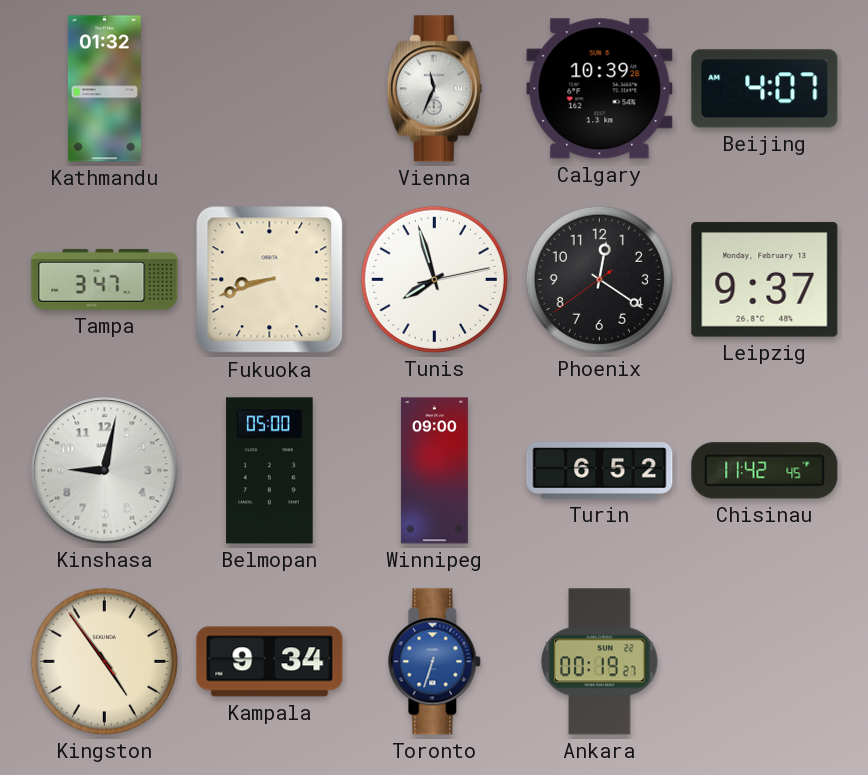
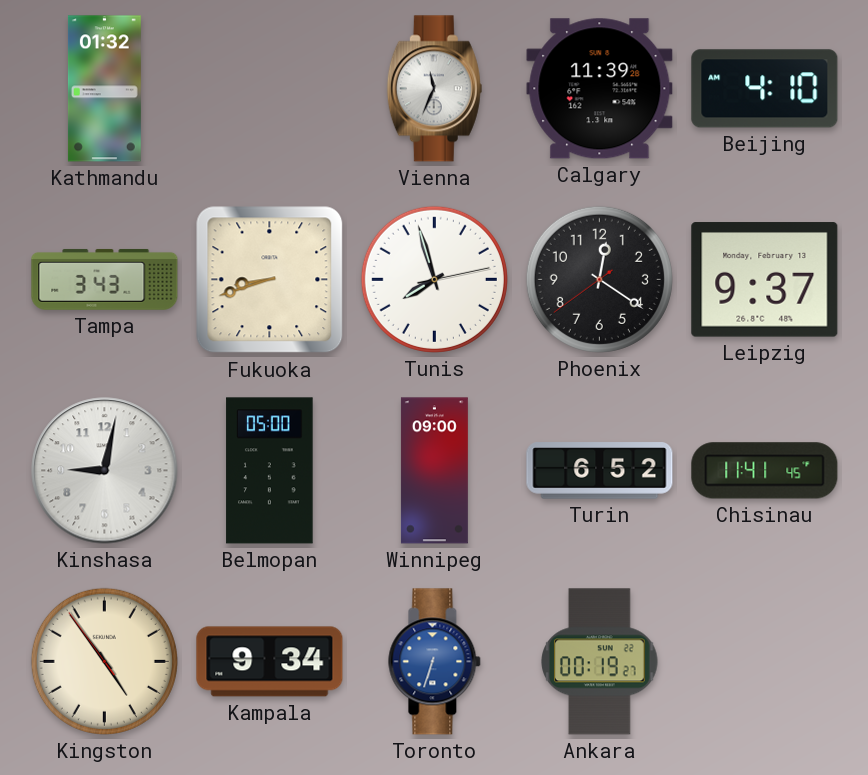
Calgary: 10:39 -> 11:39 (600, 89)
Beijing: 4:07 -> 4:10 (765, 89)
Tampa: 3:47 -> 3:43 (105, 279)
Chisinau: 11:42 -> 11:41 (765, 471)
